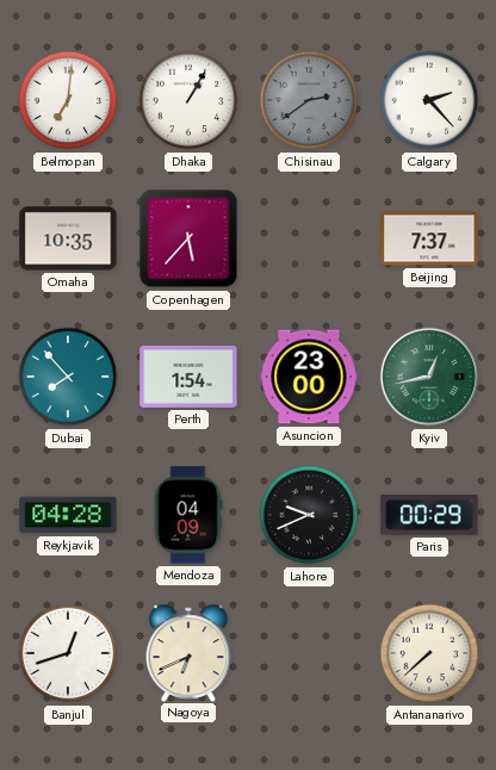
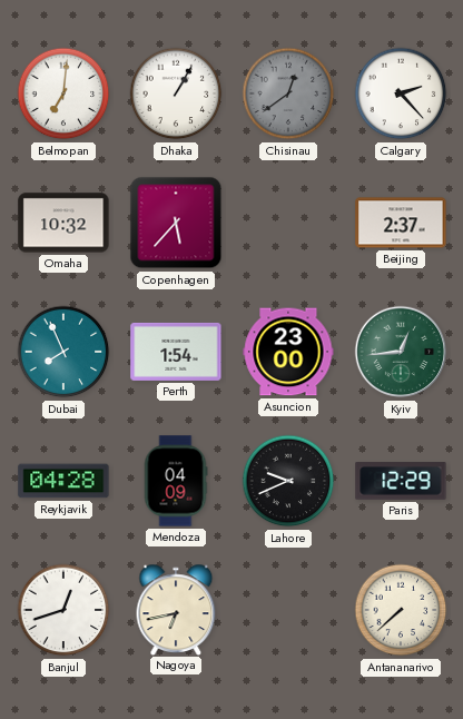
Chisinau: 2:39 -> 12:39 (288, 93)
Omaha: 10:35 -> 10:32 (63, 223)
Beijing: 7:37 -> 2:37 (401, 223)
Dubai: 7:53 -> 7:56 (63, 352)
Kyiv: 12:43 -> 12:44 (401, 352)
Paris: 00:29 -> 12:29 (401, 481)
Nagoya: 6:41 -> 6:43 (176, 609)
